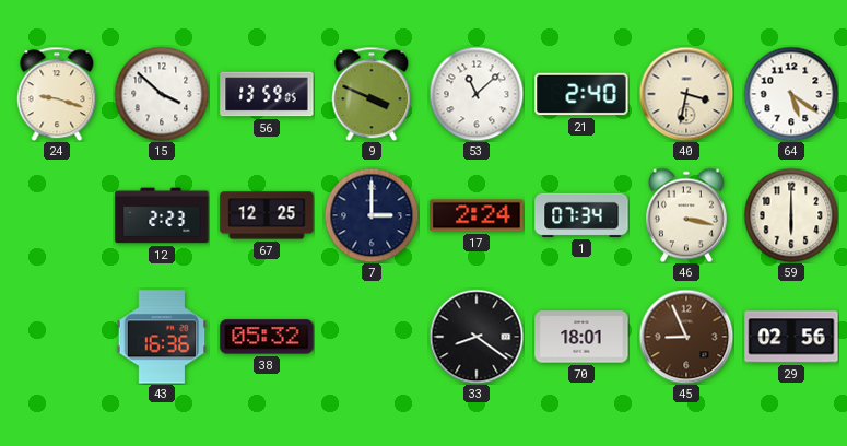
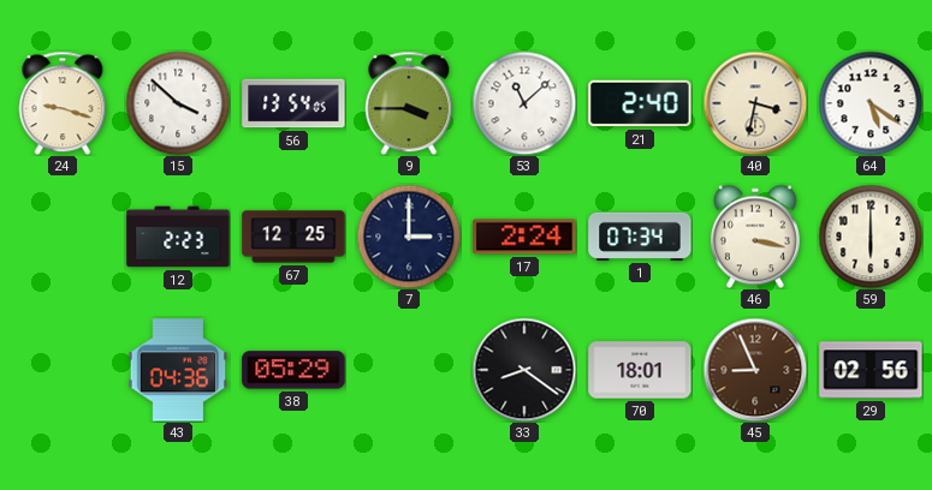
56: 13:59 -> 13:54 (293, 103)
9: 3:49 -> 3:45 (409, 103)
43: 16:36 -> 04:36 (178, 370)
38: 05:32 -> 05:29 (293, 370)
